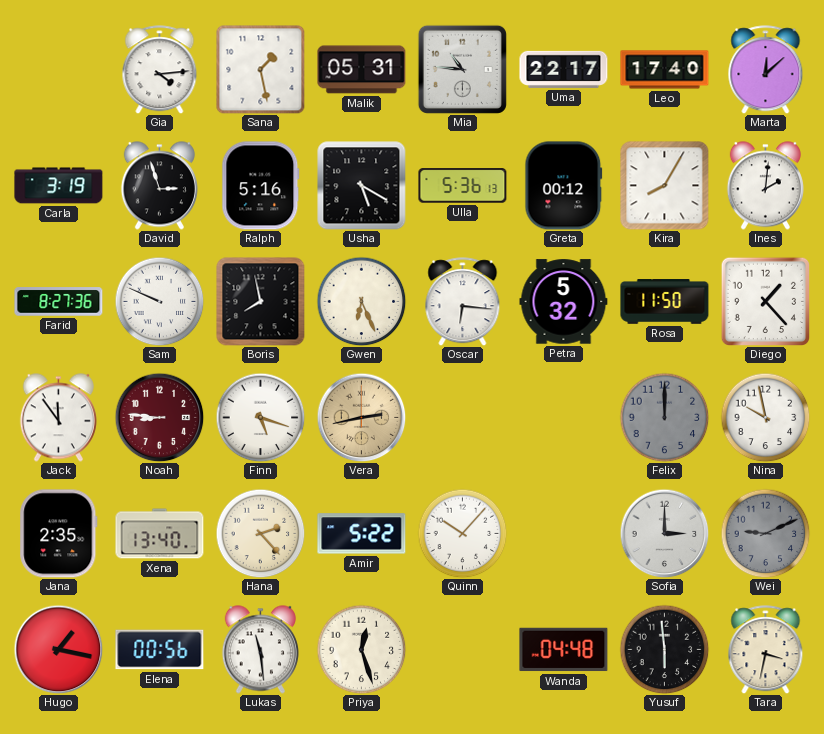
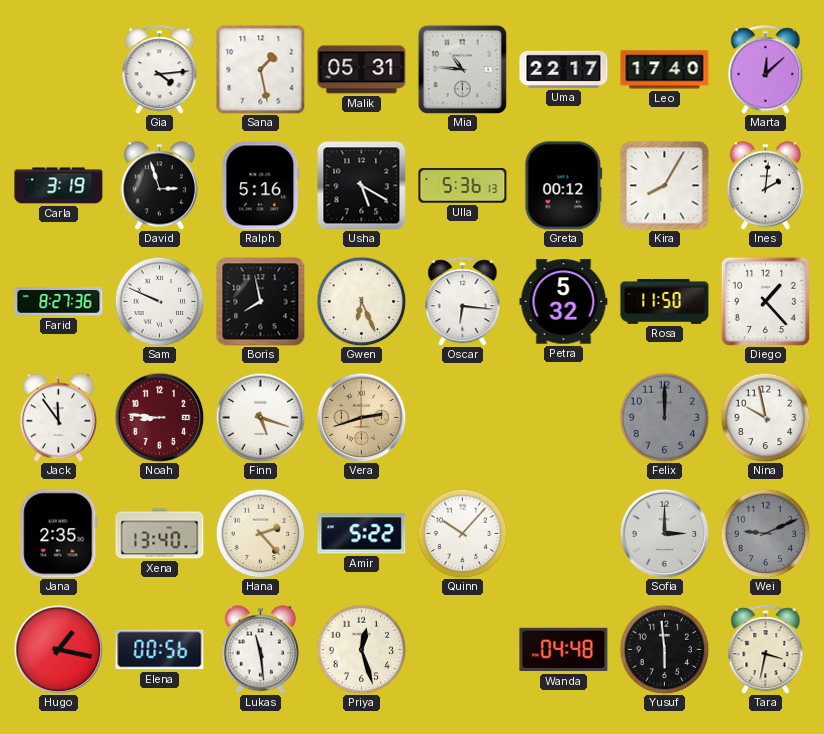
Vera: 2:43 -> 2:42 (361, 417)
